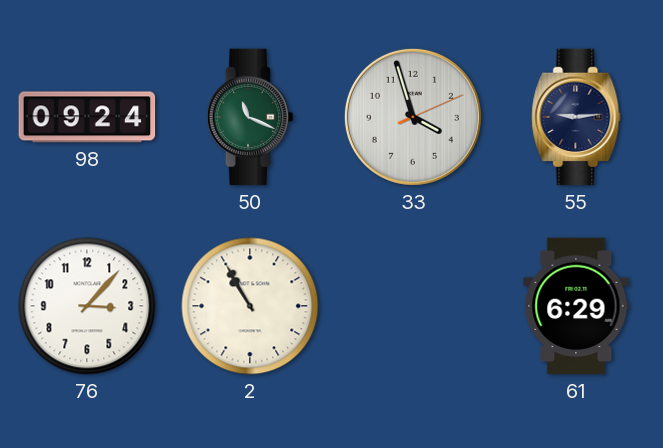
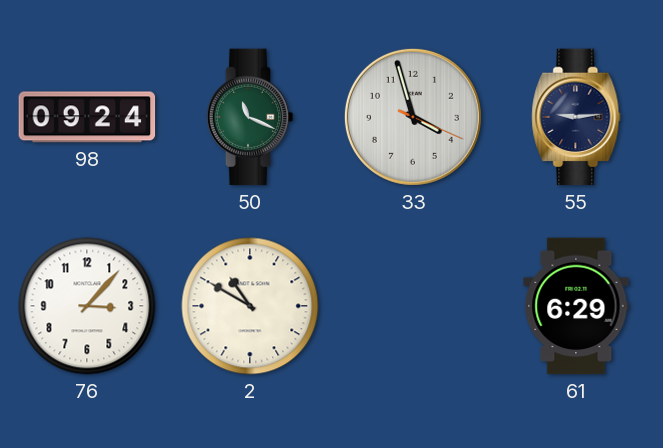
33: 3:57:11 -> 3:57:19 (413, 117)
2: 10:55 -> 10:50 (250, 306)
